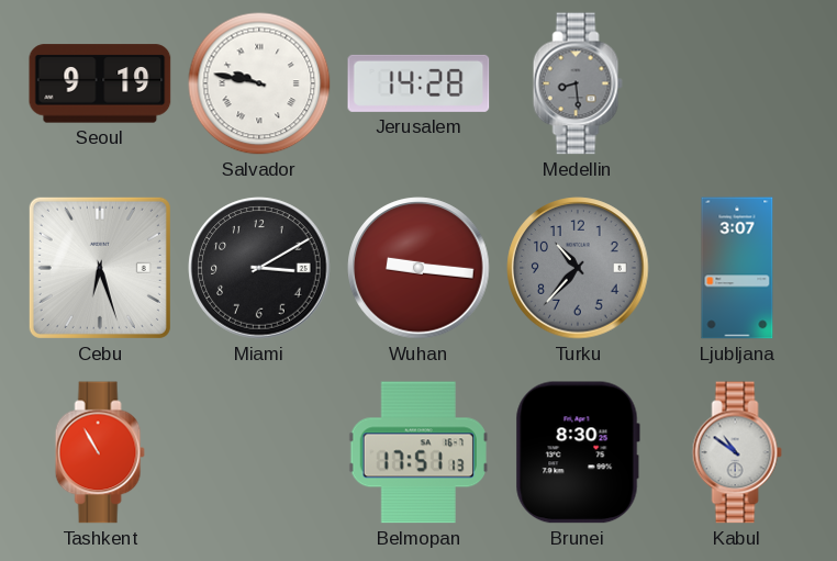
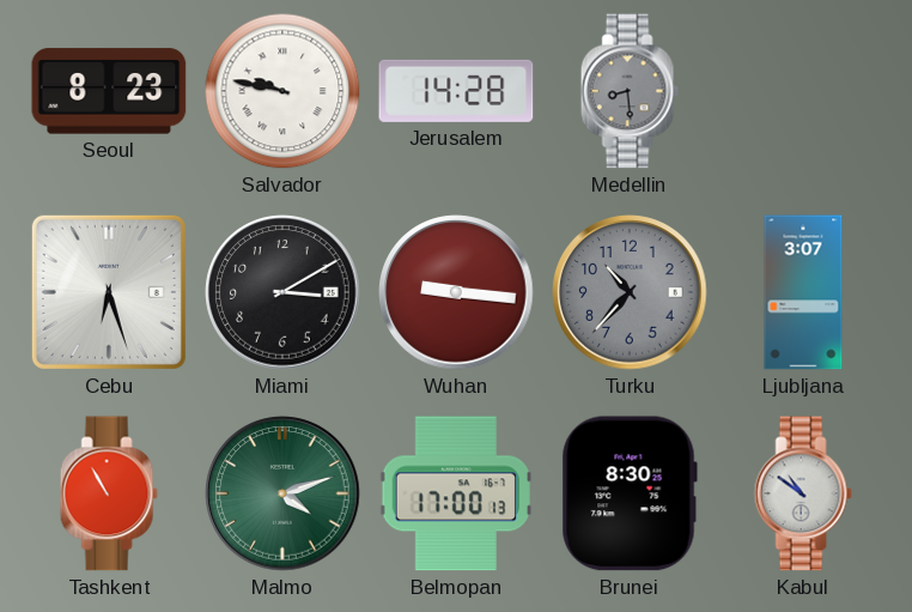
Seoul: 9:19 -> 8:23 (109, 91)
Malmo: none -> 4:12 (282, 493)
Belmopan: 17:51 -> 17:00 (455, 493)
